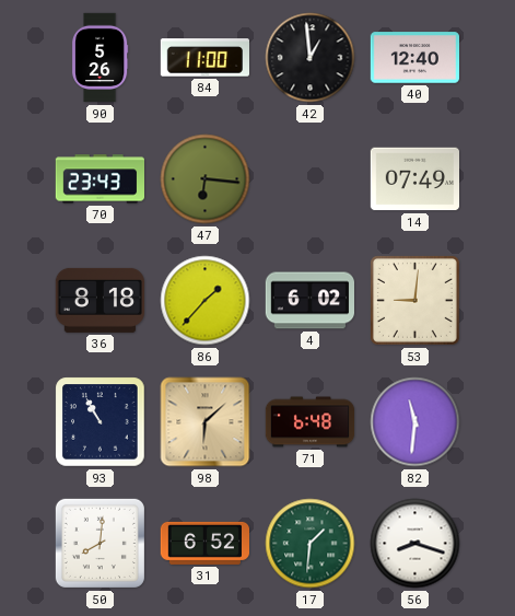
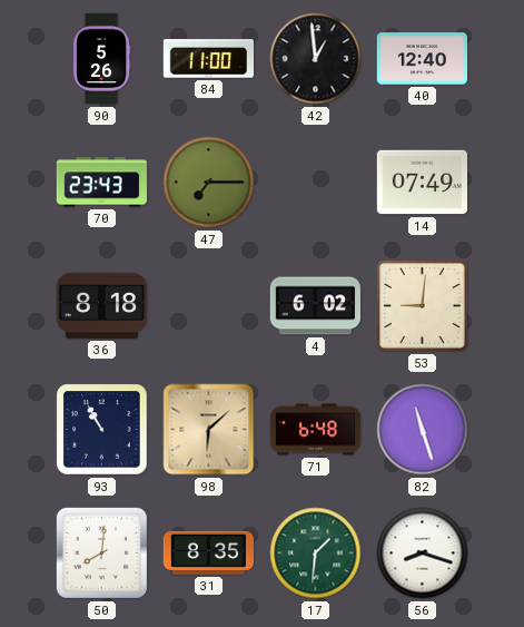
47: 6:16 -> 7:15 (209, 183)
86: 1:37 -> none (206, 301)
82: 11:31 -> 11:27 (423, 430)
31: 6:52 -> 8:35 (208, 552)
